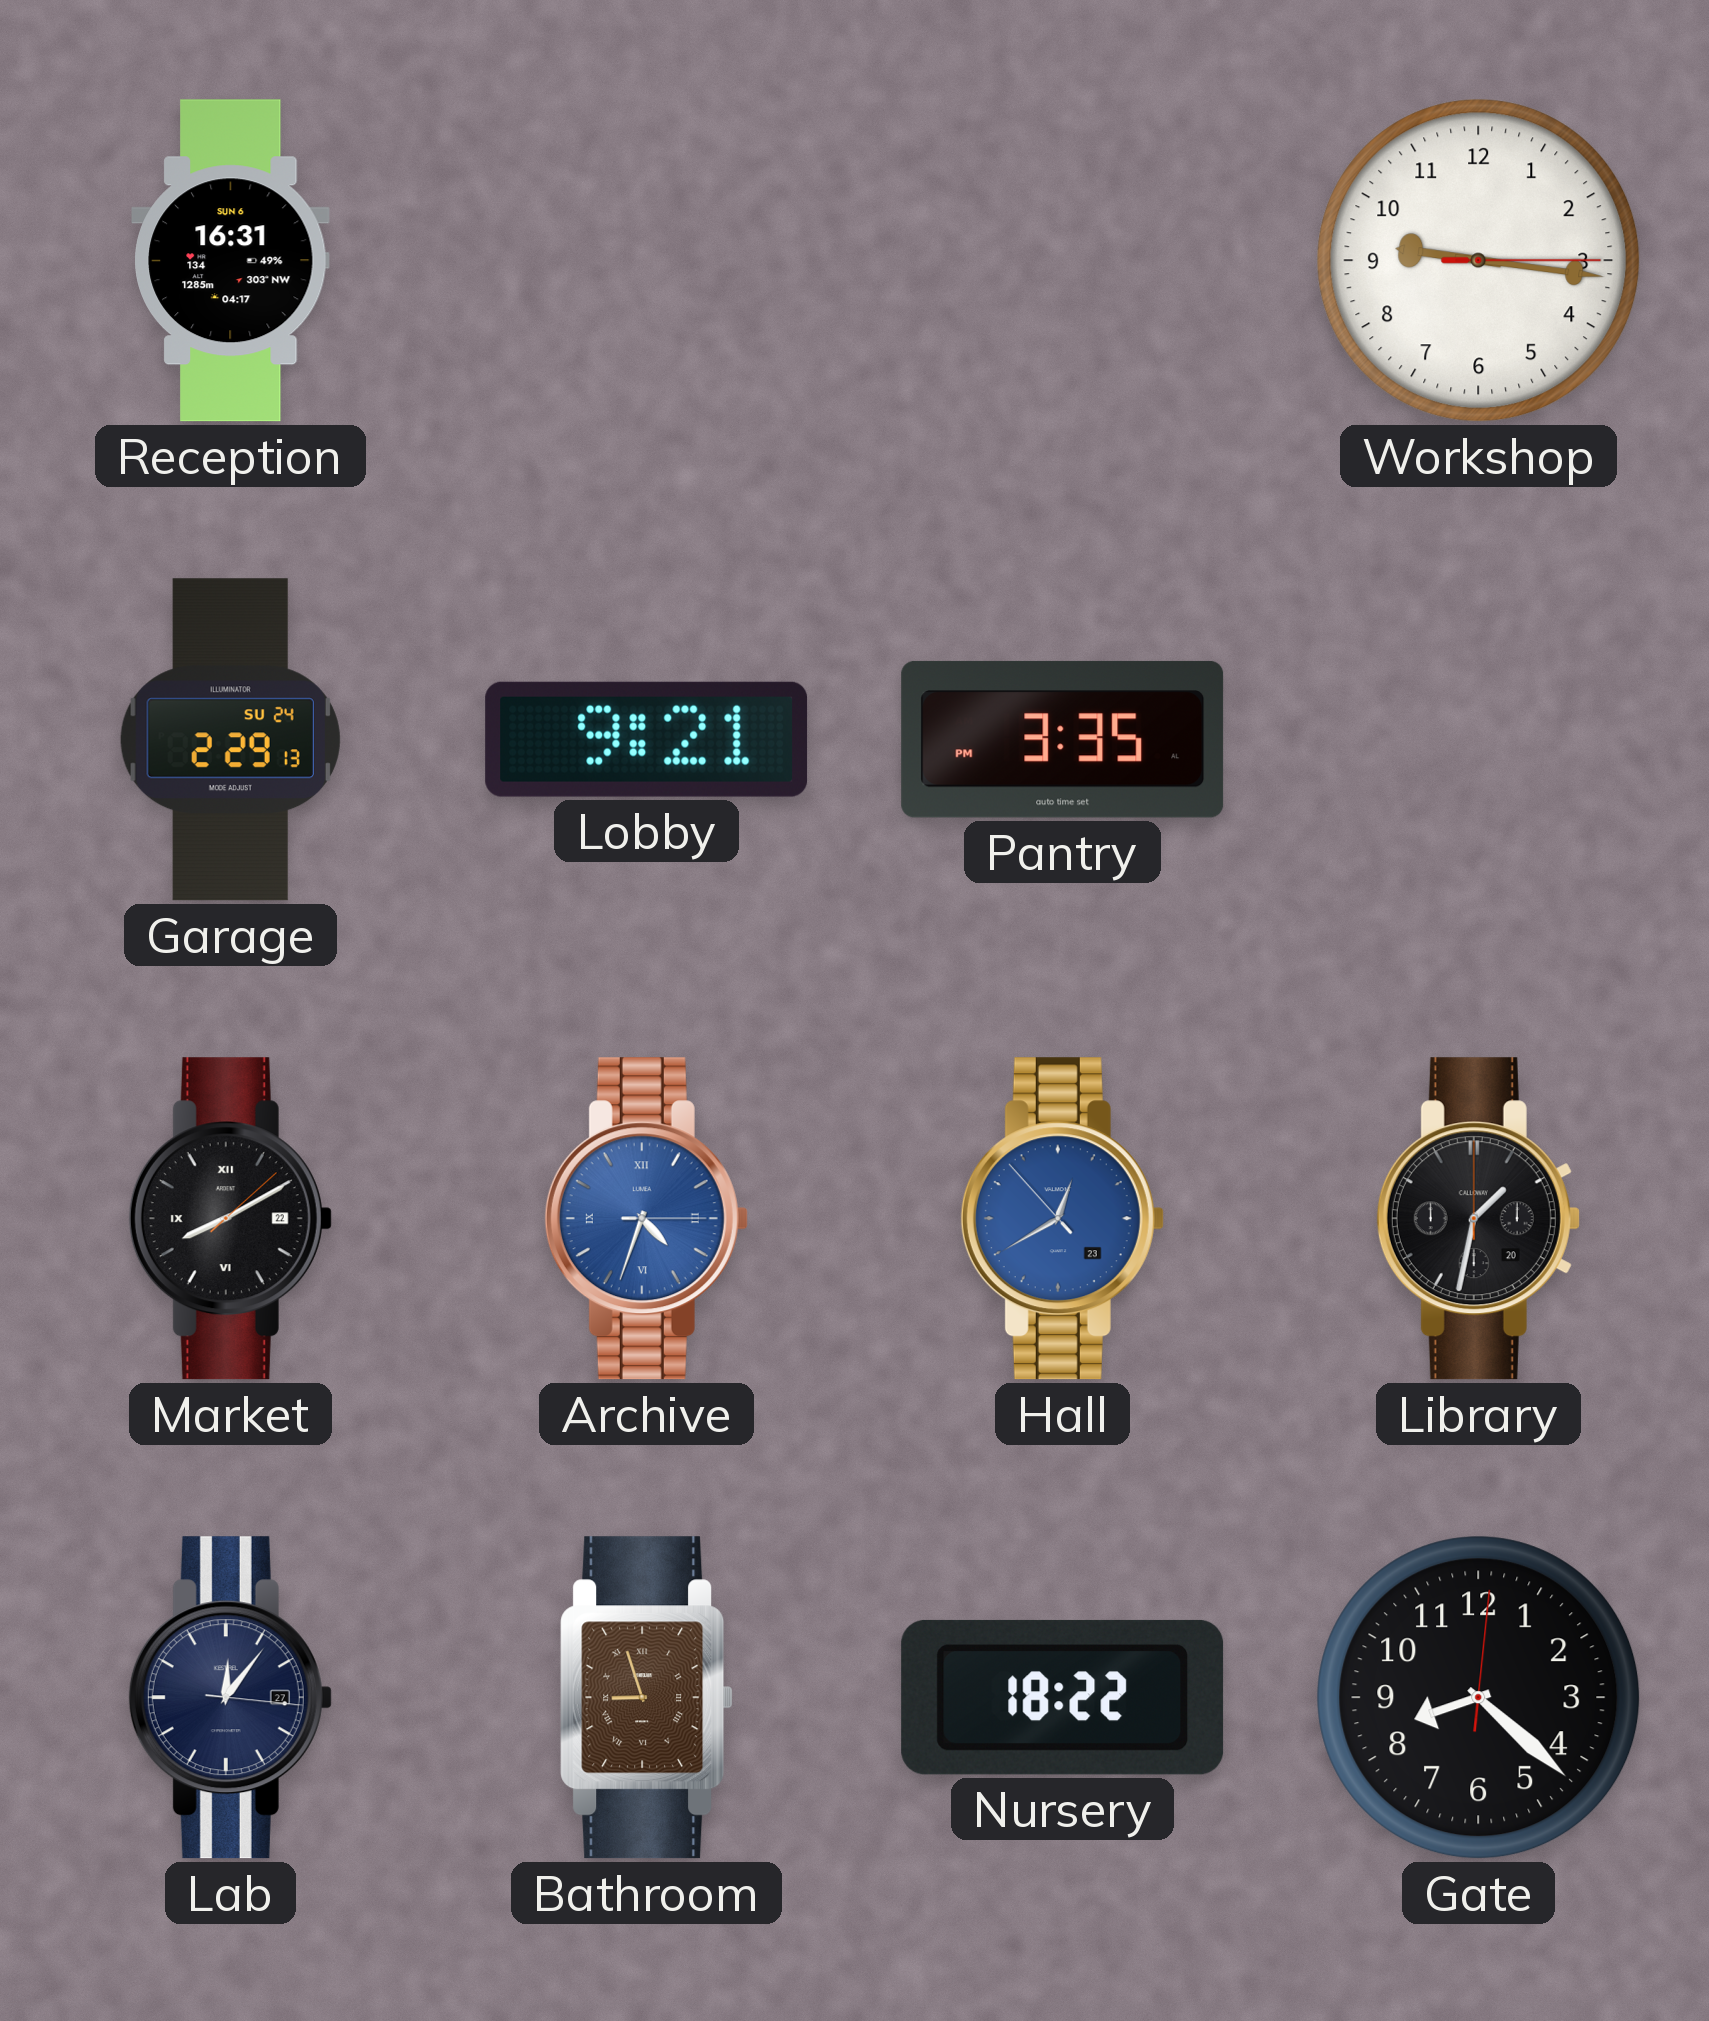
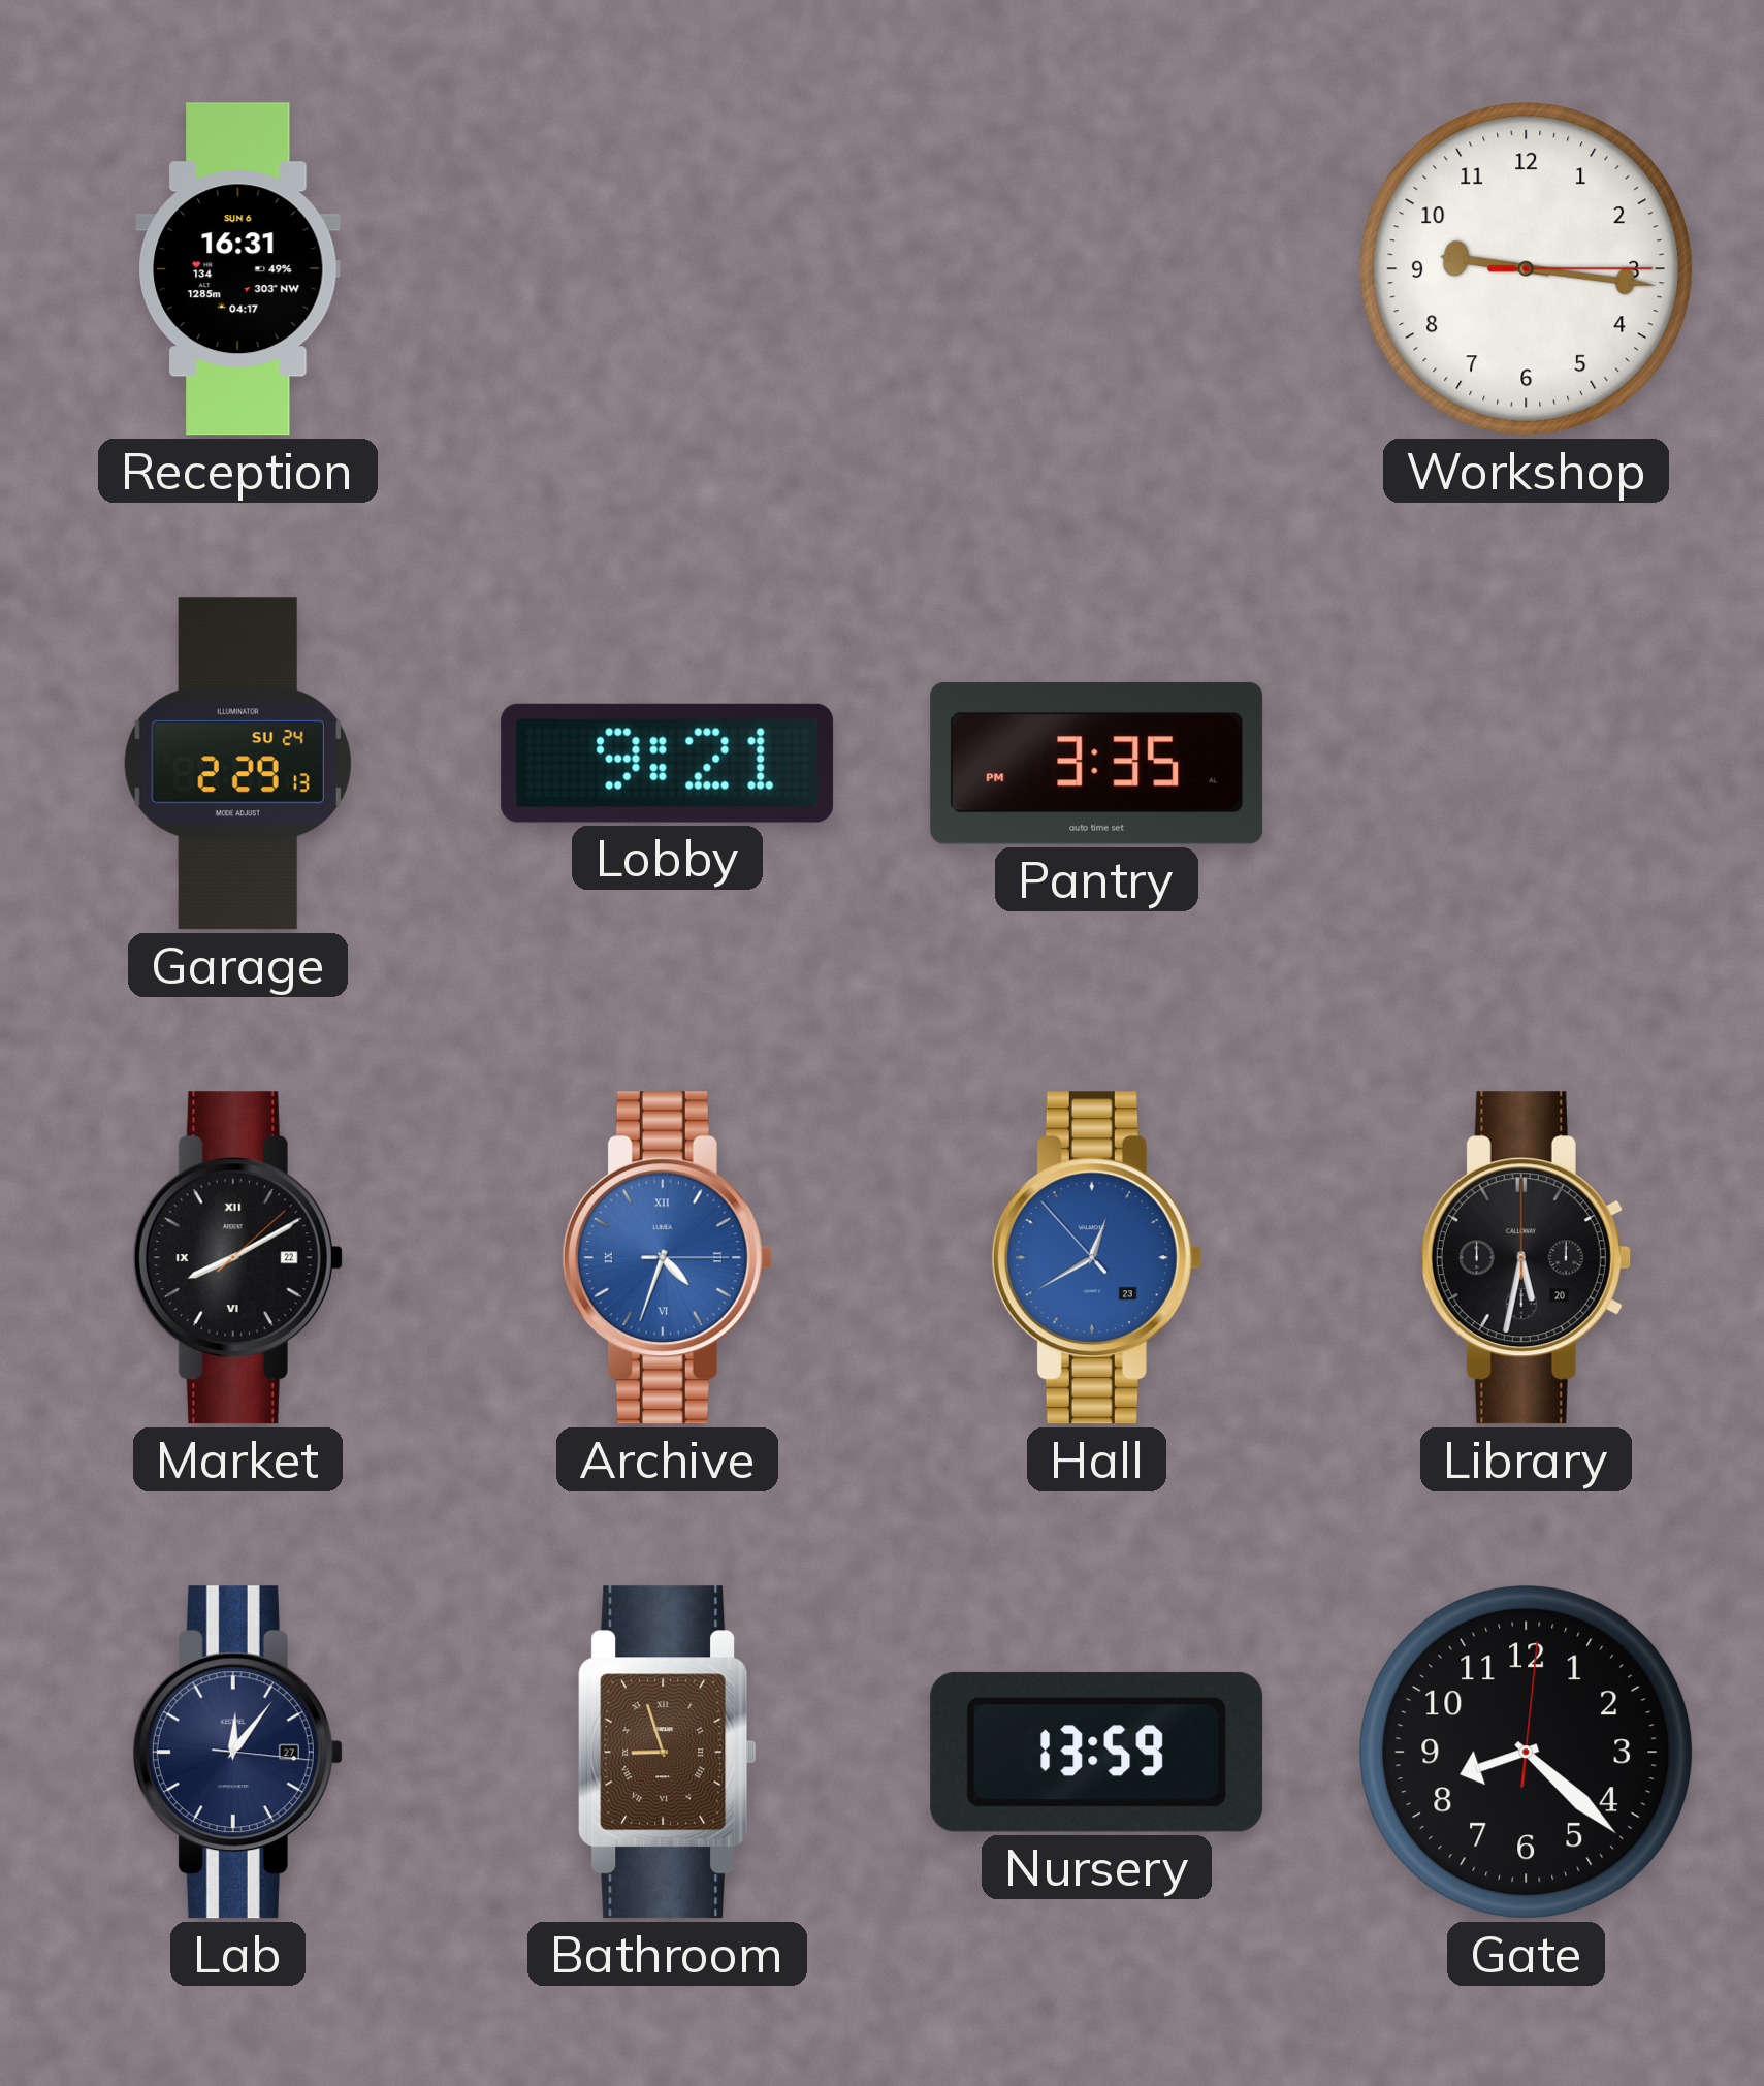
Library: 1:32 -> 5:32 (1526, 1258)
Nursery: 18:22 -> 13:59 (1097, 1752)
